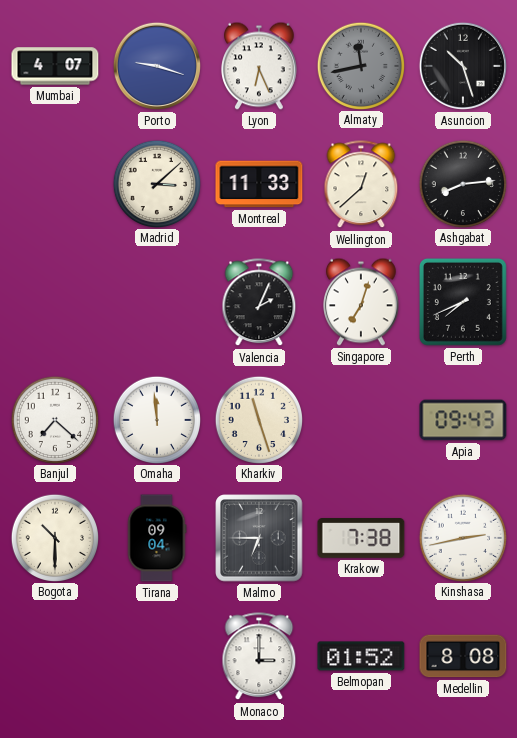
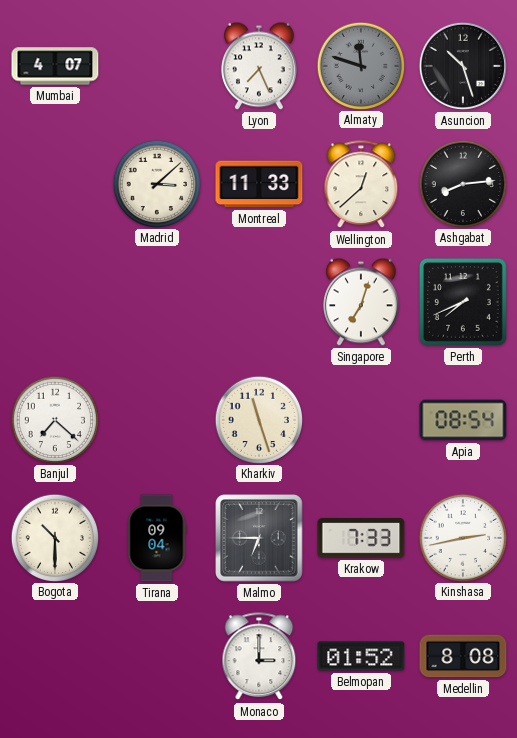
Porto: 9:18 -> none (156, 66)
Lyon: 6:26 -> 7:26 (260, 66)
Almaty: 11:43 -> 11:48 (360, 65)
Valencia: 2:04 -> none (259, 303)
Omaha: 11:59 -> none (156, 419)
Apia: 09:43 -> 08:54 (463, 420)
Krakow: 7:38 -> 7:33 (361, 538)
